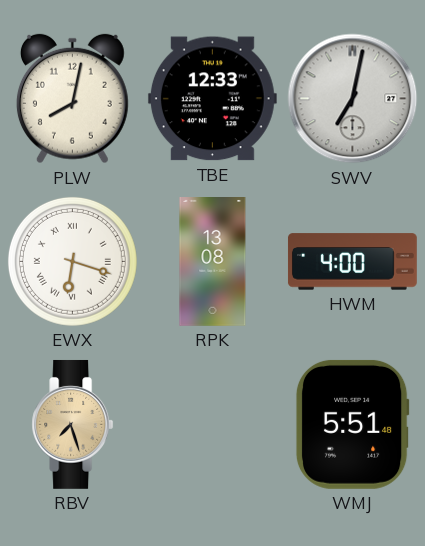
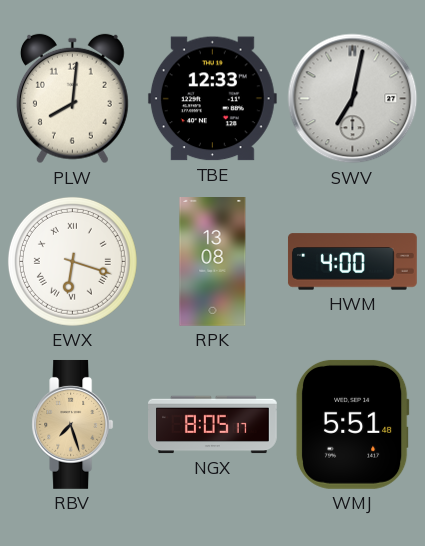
PLW: 8:02 -> 8:01 (72, 99)
NGX: none -> 8:05 (213, 425)
